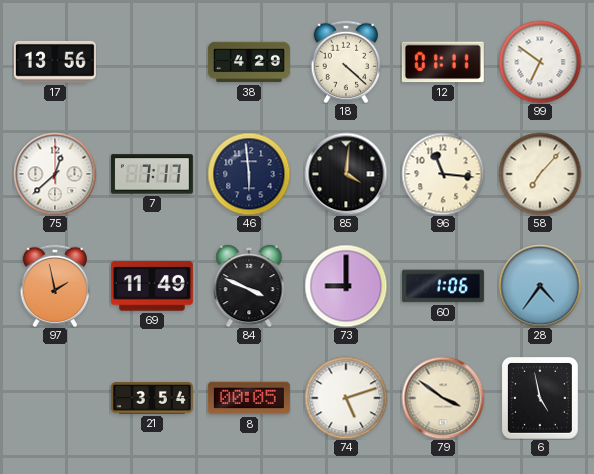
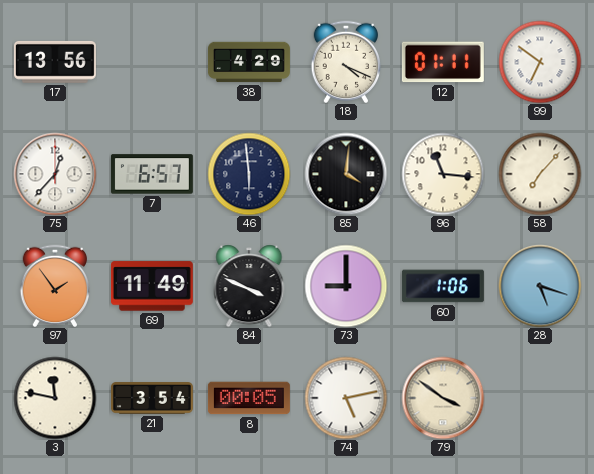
18: 4:22 -> 4:19 (345, 61)
75: 12:38 -> 12:37 (55, 174)
7: 7:17 -> 6:57 (152, 174)
97: 1:58 -> 1:54 (54, 285)
28: 4:36 -> 5:18 (540, 286)
3: none -> 11:47 (55, 398)
74: 5:12 -> 5:13 (346, 398)
6: 4:58 -> none (540, 398)
